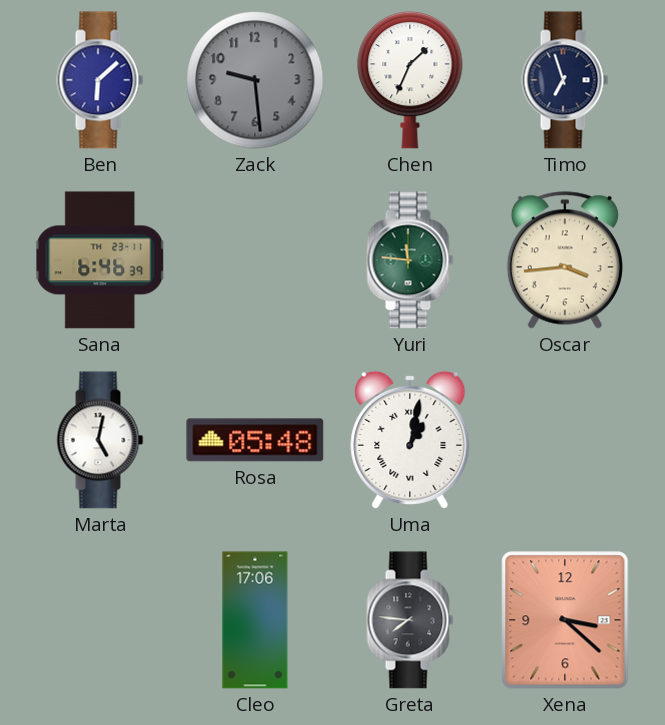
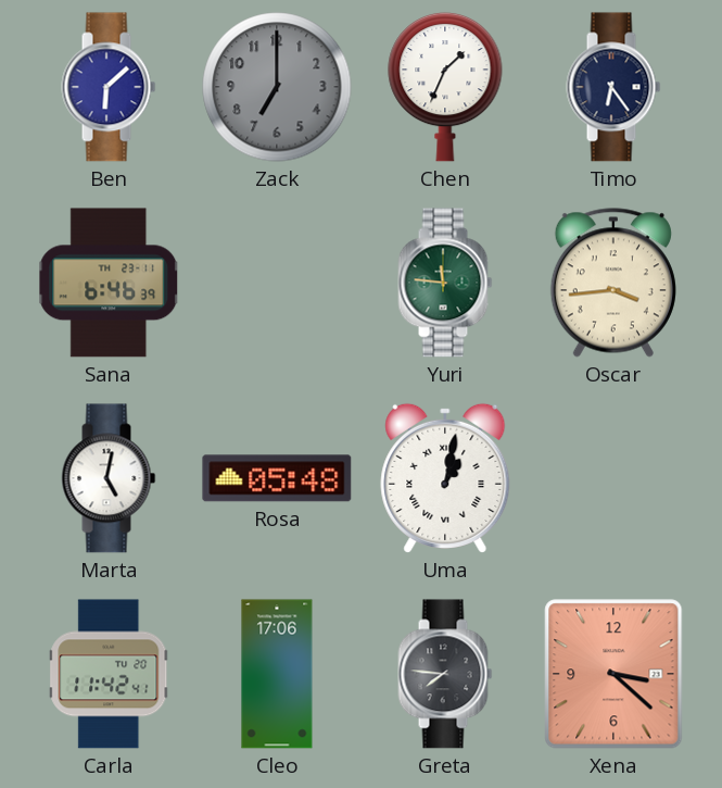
Zack: 9:29 -> 7:00 (277, 87)
Timo: 6:57 -> 6:24 (613, 87)
Carla: none -> 11:42 (110, 674)
